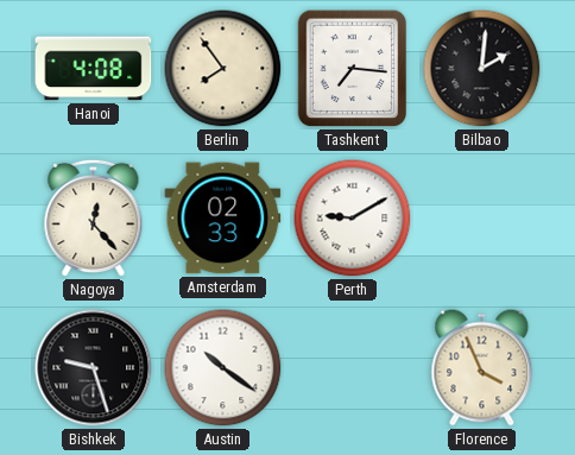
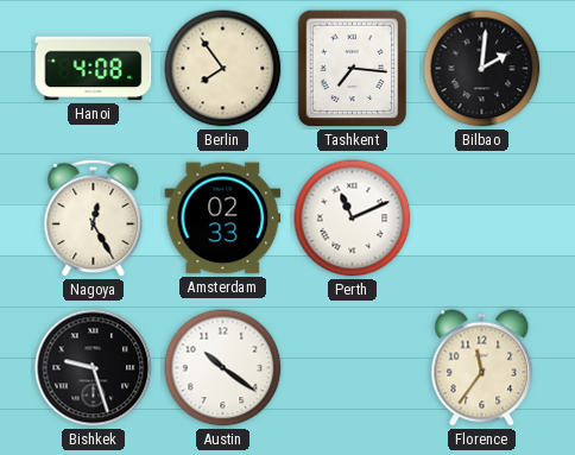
Nagoya: 12:23 -> 12:25 (94, 219)
Perth: 9:10 -> 11:11 (353, 219)
Florence: 3:56 -> 11:36 (482, 368)
